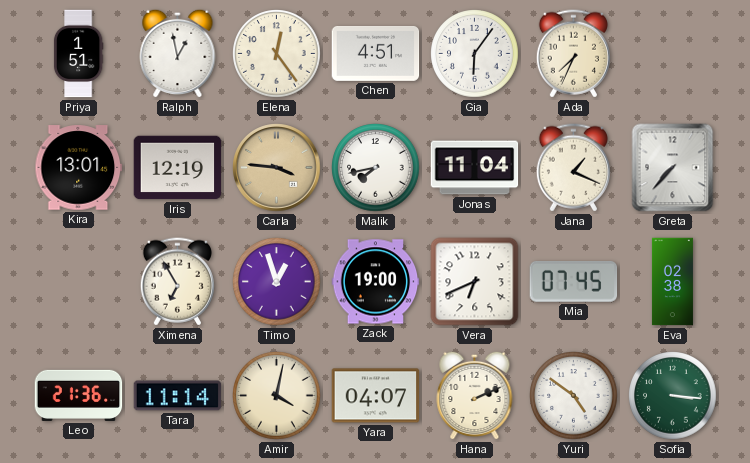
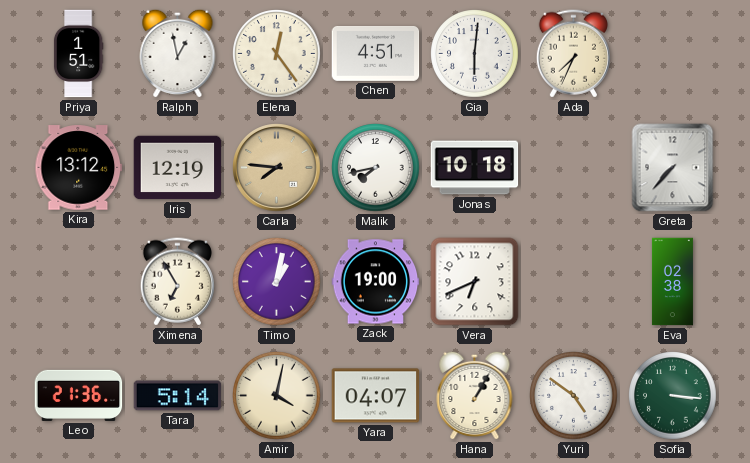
Gia: 6:06 -> 6:01 (475, 54)
Kira: 13:01 -> 13:12 (79, 168)
Carla: 3:46 -> 7:46 (277, 168)
Jonas: 11:04 -> 10:18 (475, 168)
Jana: 1:19 -> none (573, 168)
Timo: 12:57 -> 1:02 (277, 282)
Mia: 07:45 -> none (574, 281)
Tara: 11:14 -> 5:14 (178, 396)
Hana: 2:11 -> 1:05 (475, 395)
